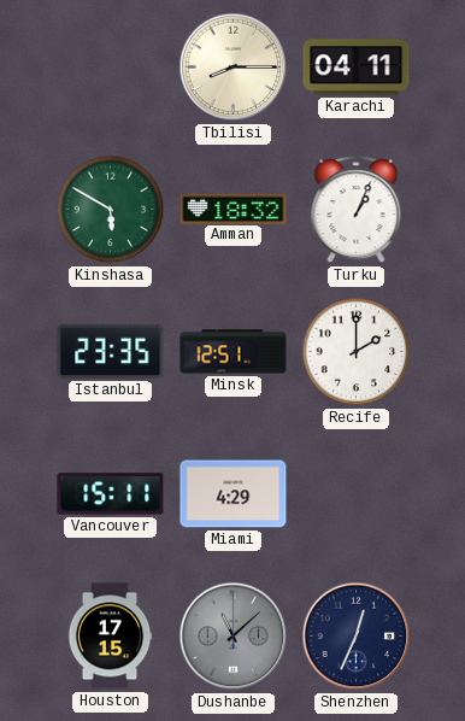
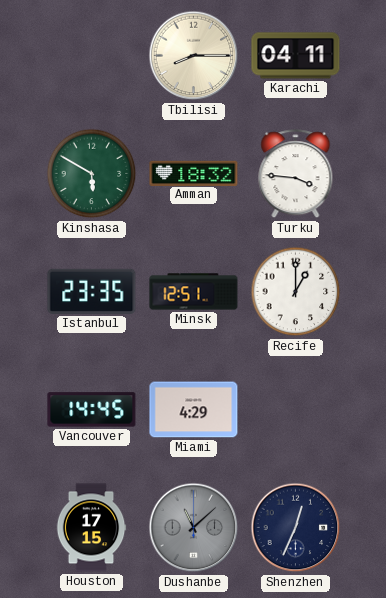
Turku: 1:04 -> 3:46 (296, 174)
Recife: 2:00 -> 1:00 (296, 292)
Vancouver: 15:11 -> 14:45 (92, 410)
